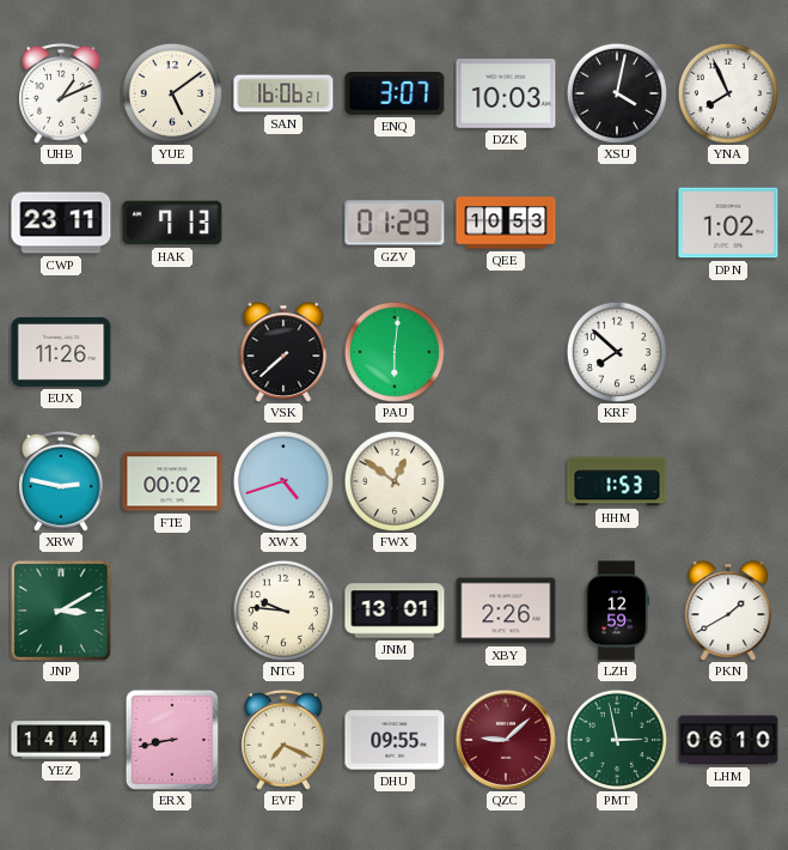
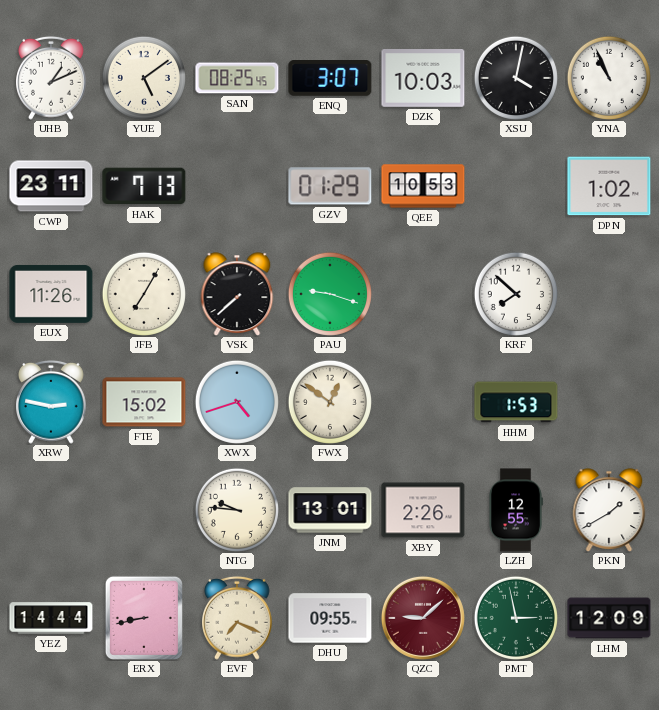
SAN: 16:06 -> 08:25 (237, 78)
YNA: 7:56 -> 10:56 (609, 78)
JFB: none -> 7:05 (144, 294)
PAU: 6:01 -> 9:18 (330, 294)
FTE: 00:02 -> 15:02 (144, 402)
JNP: 3:10 -> none (61, 611)
LZH: 12:59 -> 12:55 (516, 510)
LHM: 06:10 -> 12:09 (609, 618)
